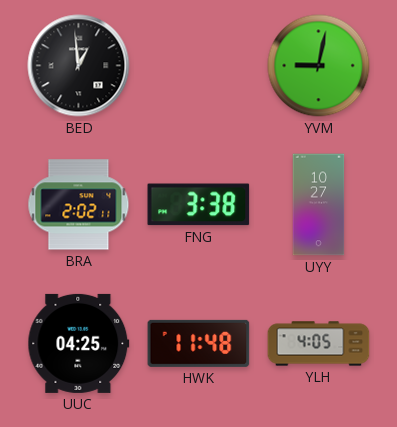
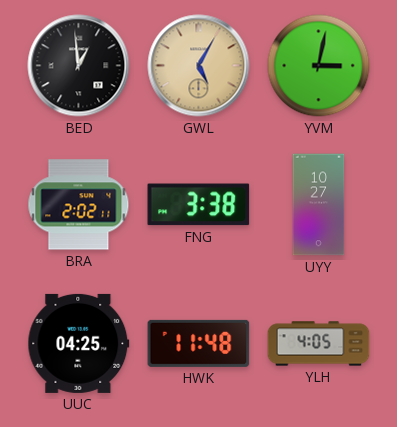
GWL: none -> 5:05 (199, 66)
YVM: 9:02 -> 3:02 (319, 66)
